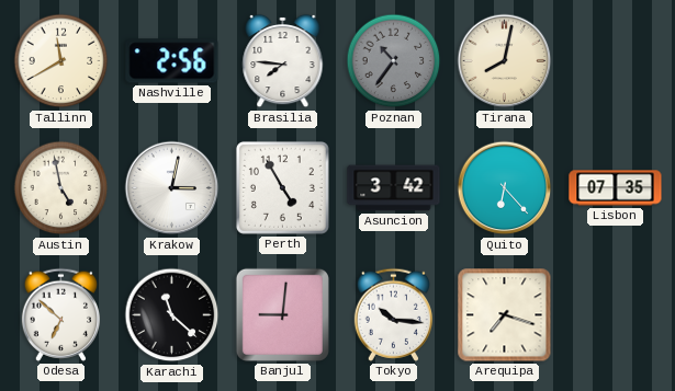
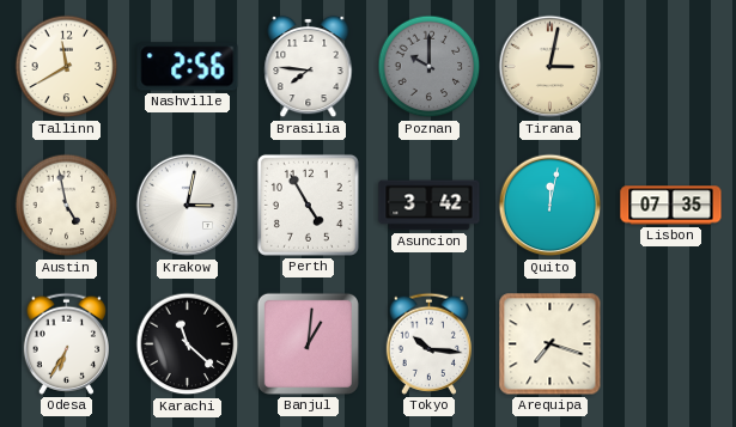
Poznan: 10:36 -> 10:00 (430, 67)
Tirana: 8:02 -> 3:02 (551, 67)
Quito: 6:23 -> 12:02 (551, 206)
Odesa: 6:52 -> 6:35 (66, 343)
Banjul: 9:01 -> 1:01 (308, 343)
